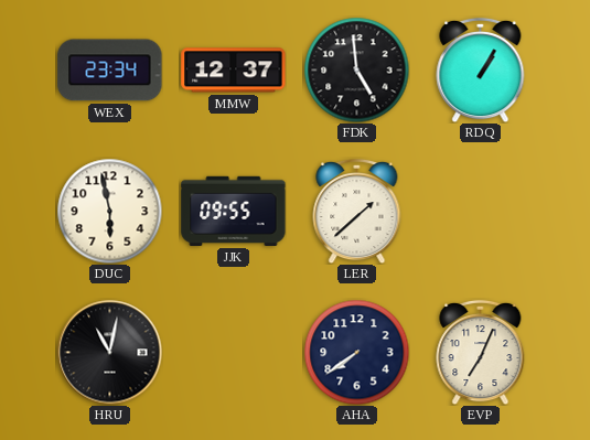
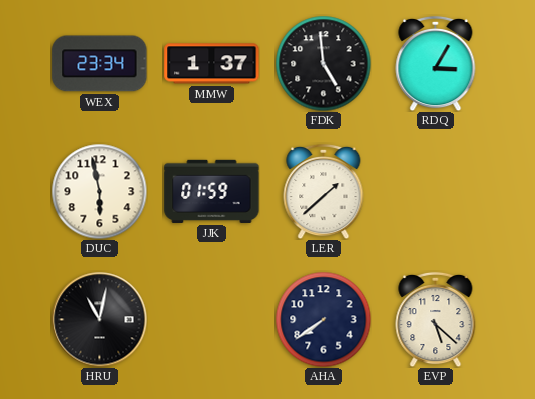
MMW: 12:37 -> 1:37 (212, 64)
RDQ: 1:05 -> 3:05 (436, 63)
JJK: 09:55 -> 01:59 (212, 191)
EVP: 7:04 -> 5:22 (436, 319)
